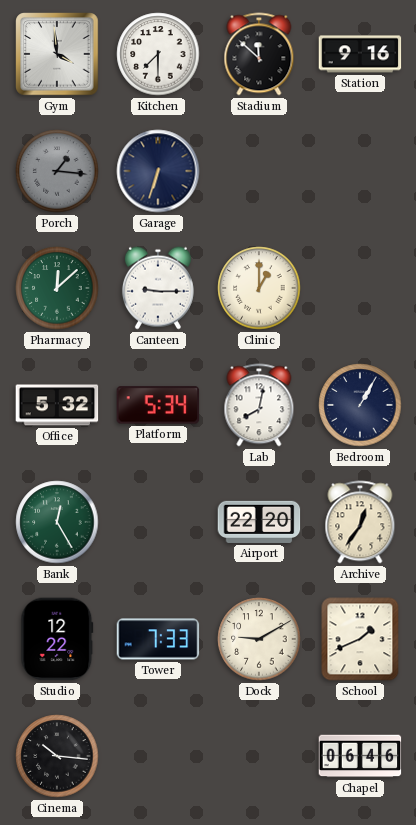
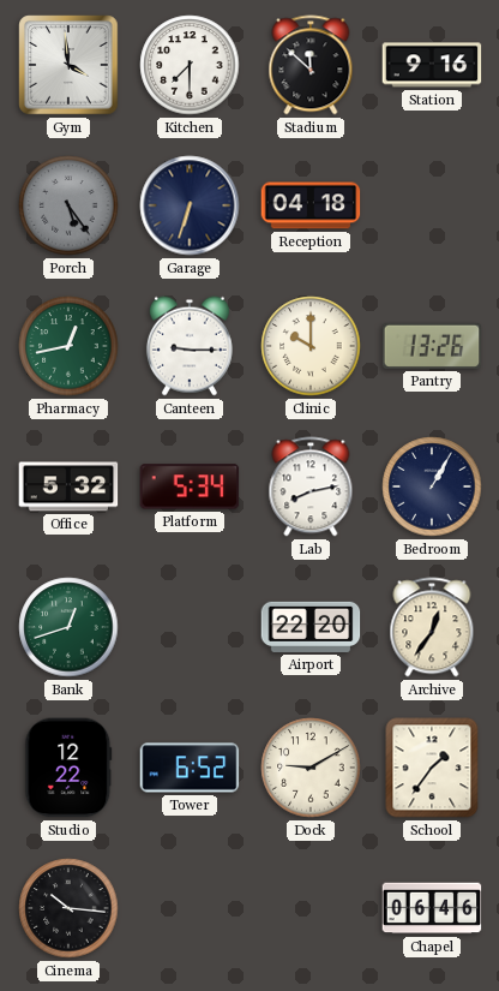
Porch: 1:16 -> 5:24 (68, 205)
Reception: none -> 04:18 (311, 205)
Pharmacy: 12:08 -> 12:43 (68, 346)
Clinic: 1:00 -> 10:00 (311, 346)
Pantry: none -> 13:26 (432, 346)
Lab: 8:02 -> 8:13 (311, 486)
Bank: 12:25 -> 12:42 (68, 627)
Tower: 7:33 -> 6:52 (190, 768)
School: 1:41 -> 1:36 (432, 768)
